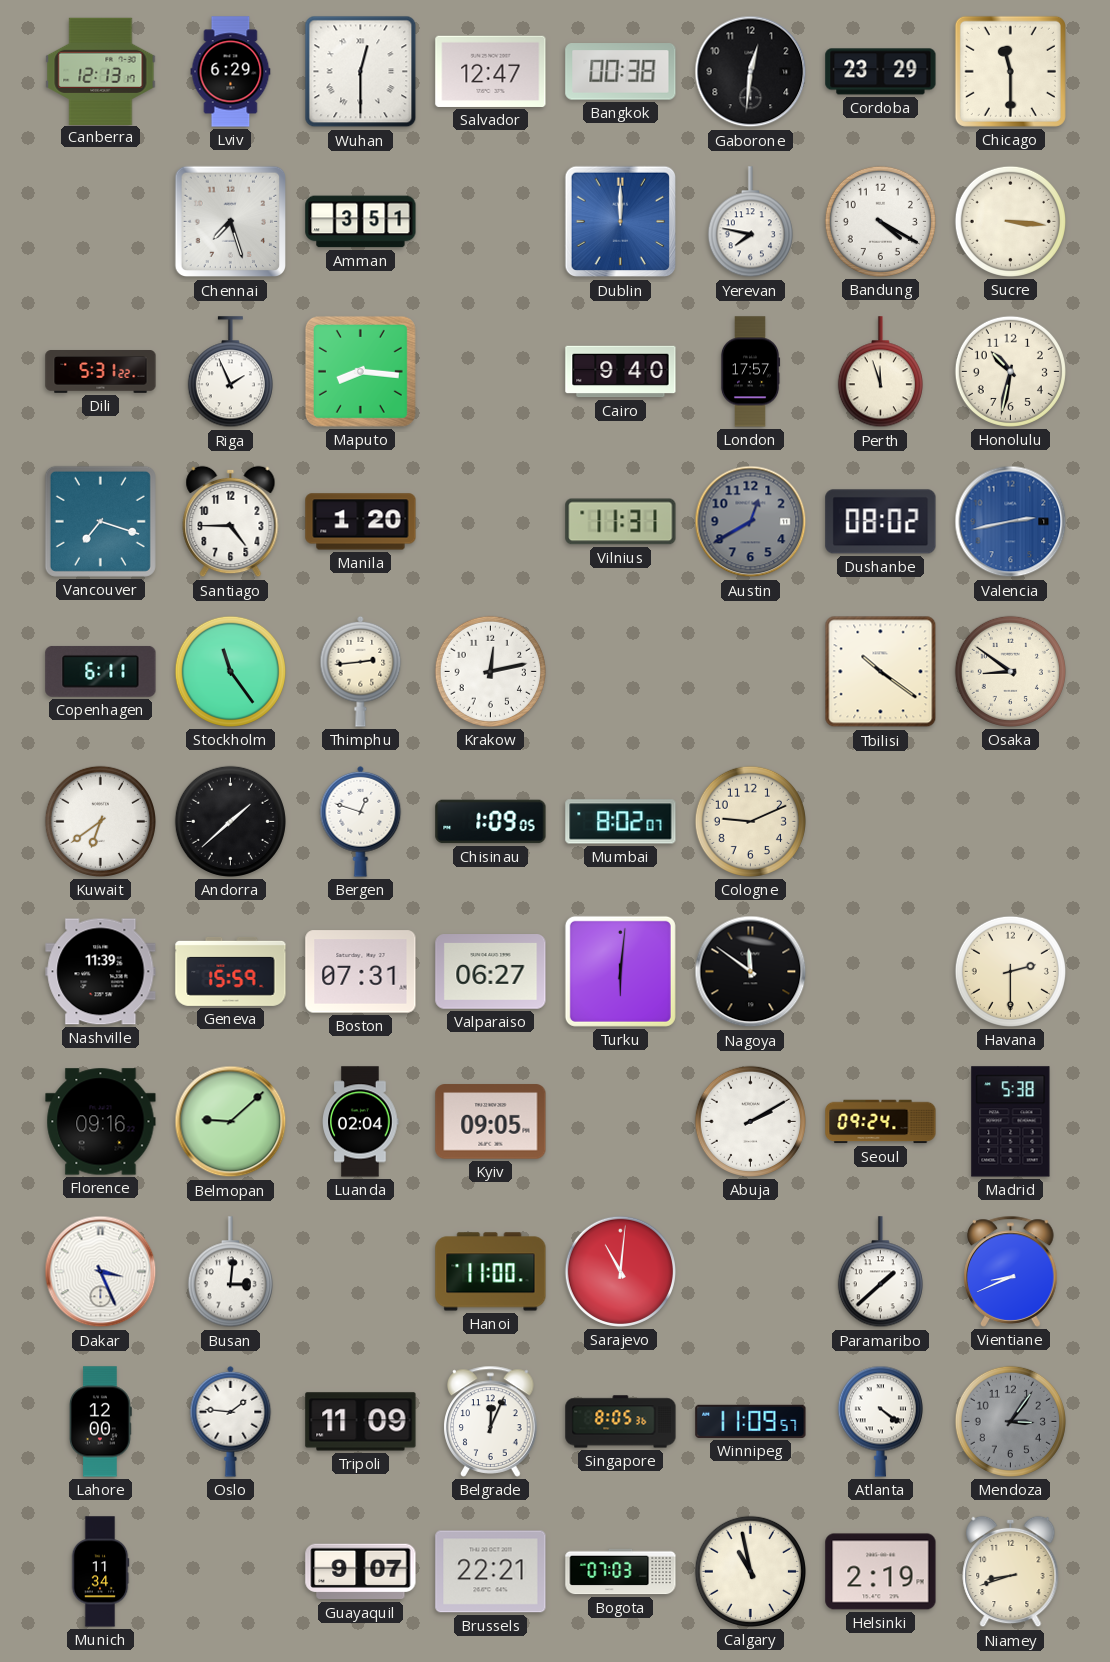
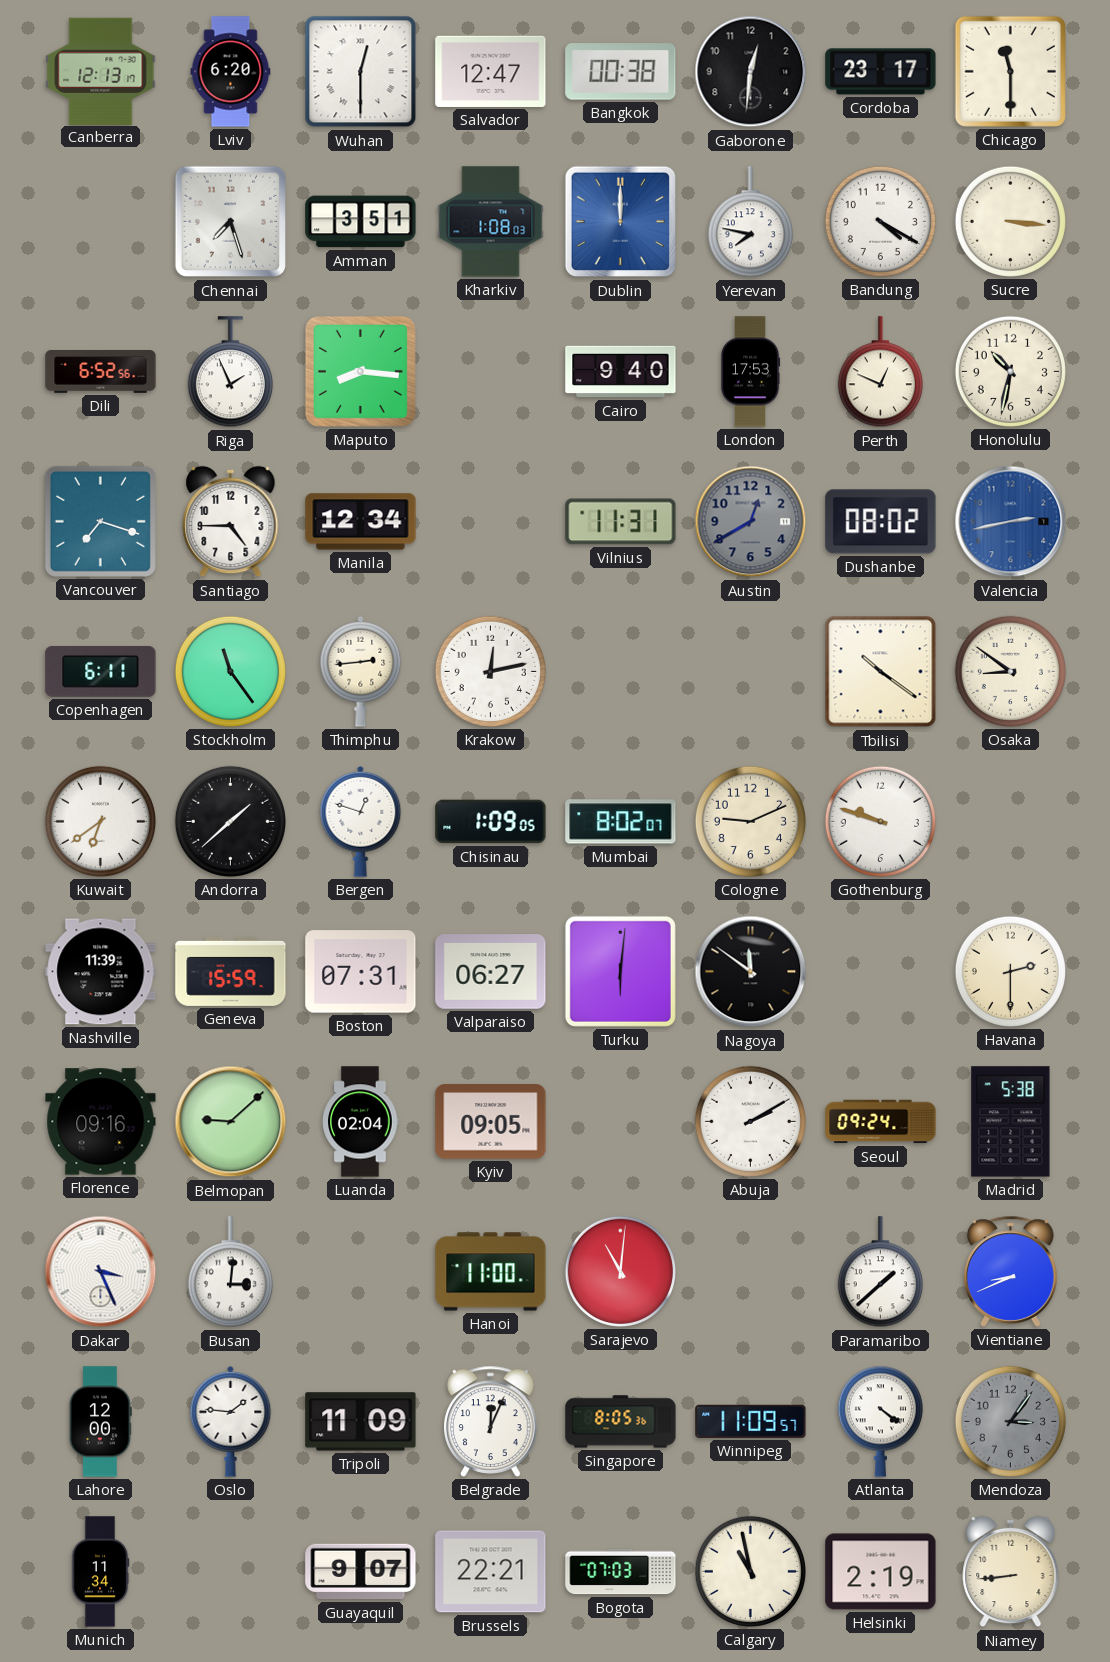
Lviv: 6:29 -> 6:20 (231, 72)
Cordoba: 23:29 -> 23:17 (881, 72)
Kharkiv: none -> 1:08 (491, 222)
Dili: 5:31 -> 6:52 (101, 372)
London: 17:57 -> 17:53 (750, 372)
Perth: 11:57 -> 12:49 (880, 372)
Manila: 1:20 -> 12:34 (361, 522)
Gothenburg: none -> 9:48 (880, 821)
Niamey: 8:42 -> 8:44 (1011, 1572)
